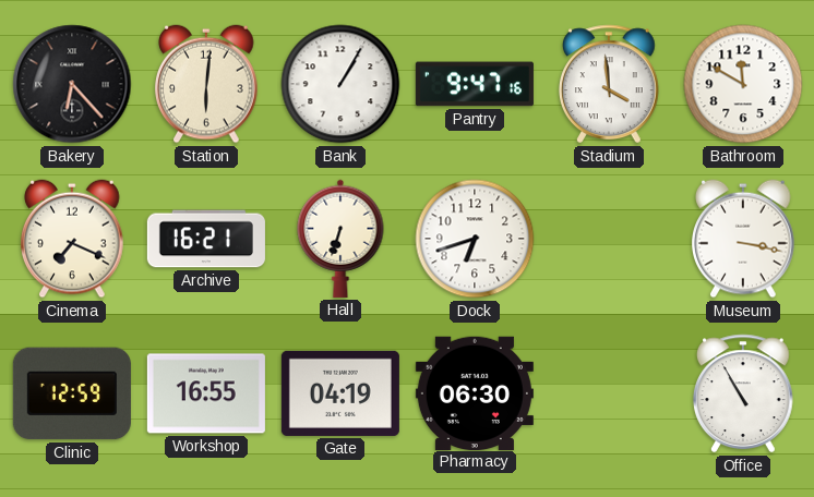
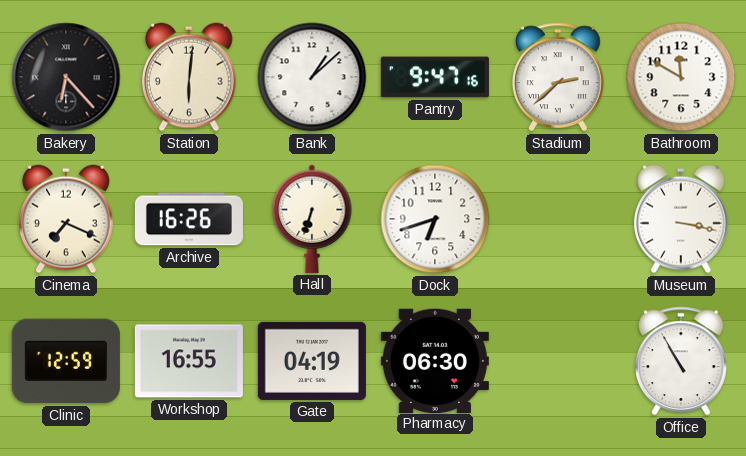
Bank: 1:05 -> 1:08 (312, 77)
Stadium: 3:59 -> 2:38 (558, 77)
Archive: 16:21 -> 16:26 (189, 219)
